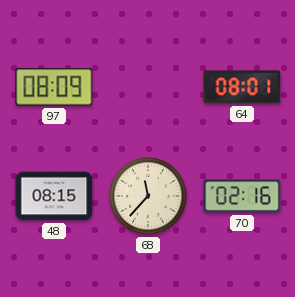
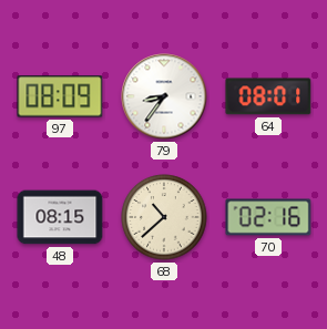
79: none -> 8:36 (164, 96)
68: 11:37 -> 10:38 (164, 217)
